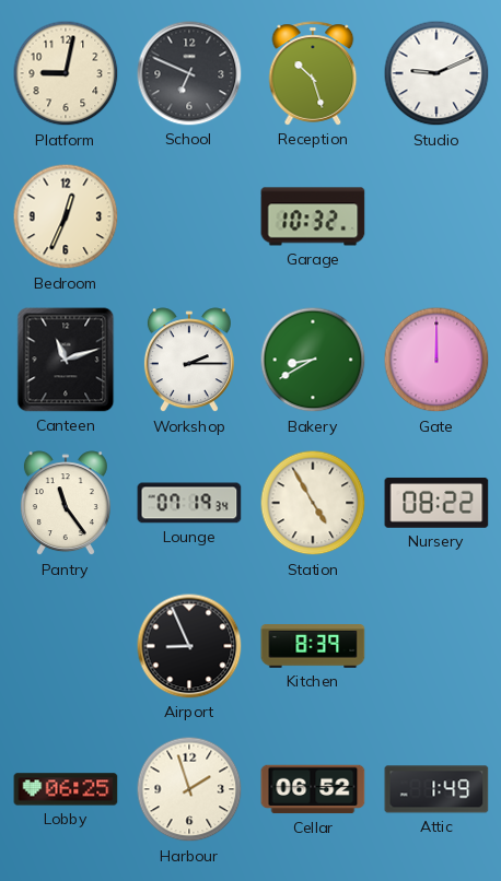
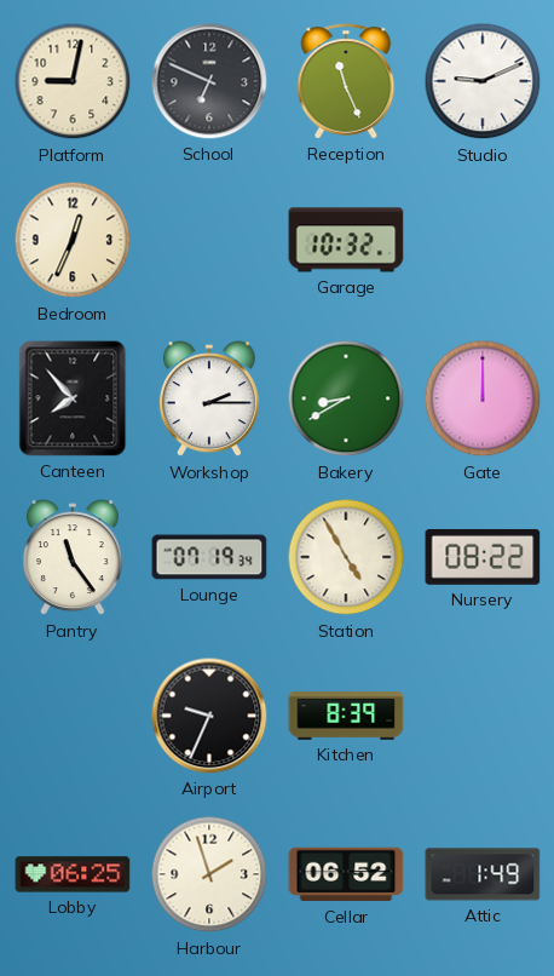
Reception: 10:27 -> 11:26 (346, 81)
Canteen: 11:12 -> 7:53 (73, 398)
Airport: 8:56 -> 9:34 (209, 716)
